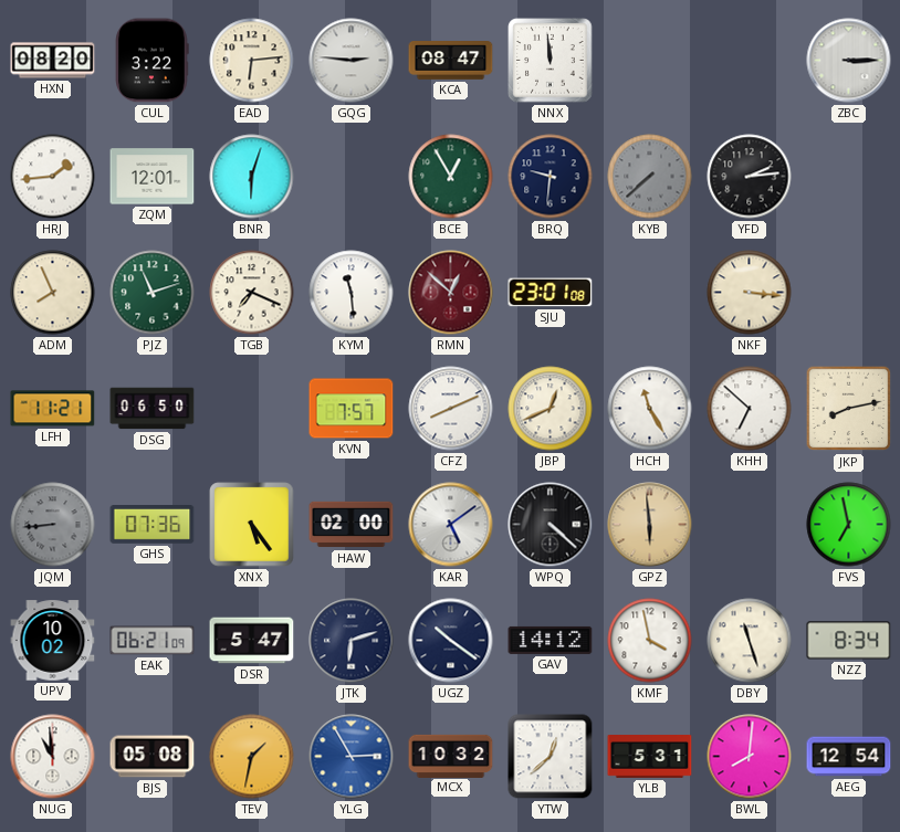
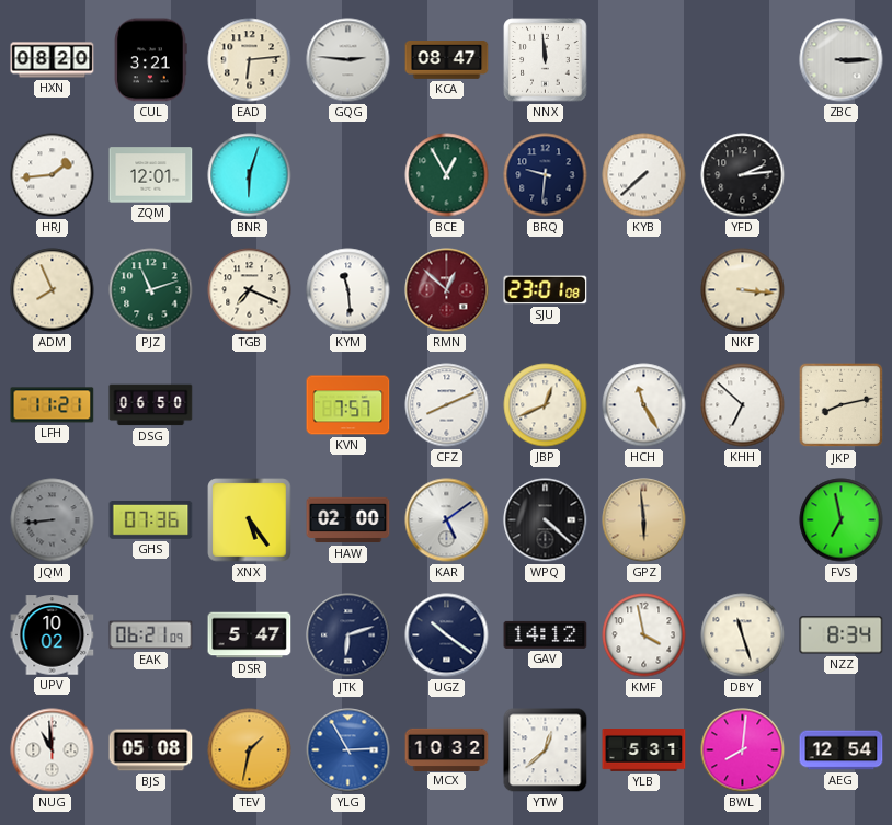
CUL: 3:22 -> 3:21 (150, 60)
KYB dial: grey -> white (644, 175)
